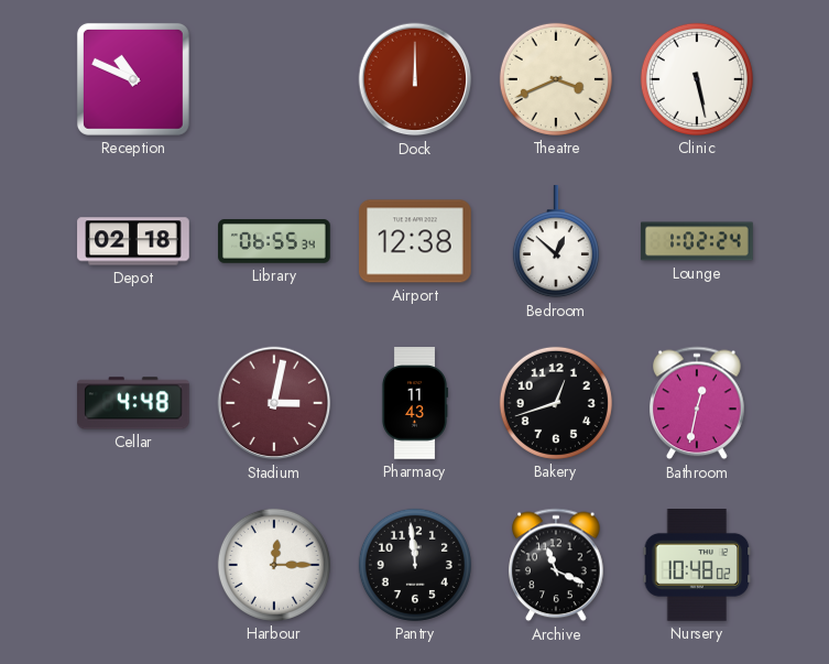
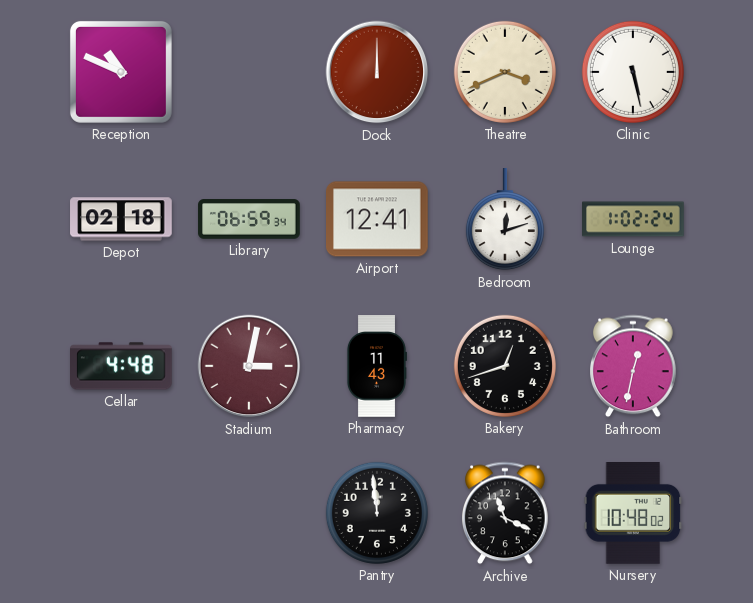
Library: 06:55 -> 06:59 (249, 219)
Airport: 12:38 -> 12:41 (378, 219)
Bedroom: 12:52 -> 12:12 (505, 220)
Harbour: 12:15 -> none (274, 565)
